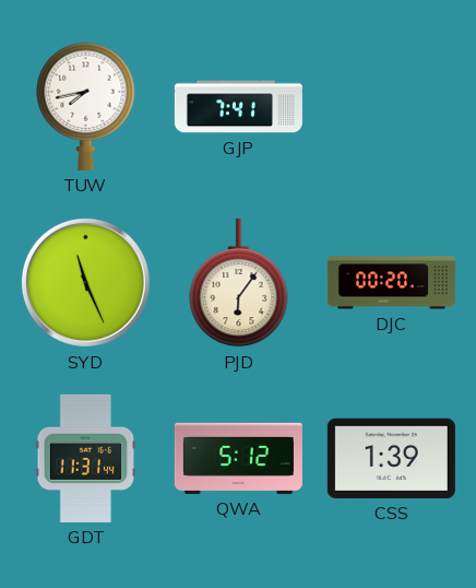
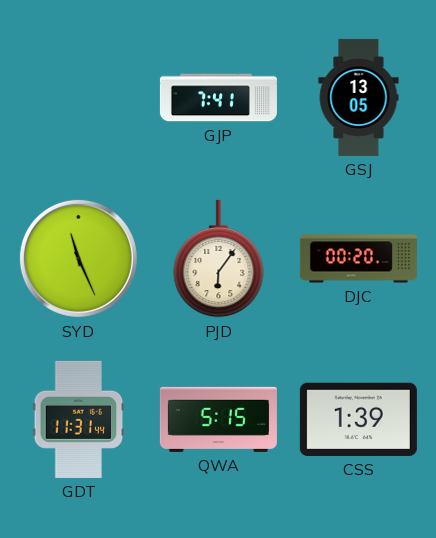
TUW: 7:43 -> none (86, 106)
GSJ: none -> 13:05 (359, 97)
QWA: 5:12 -> 5:15 (218, 419)
